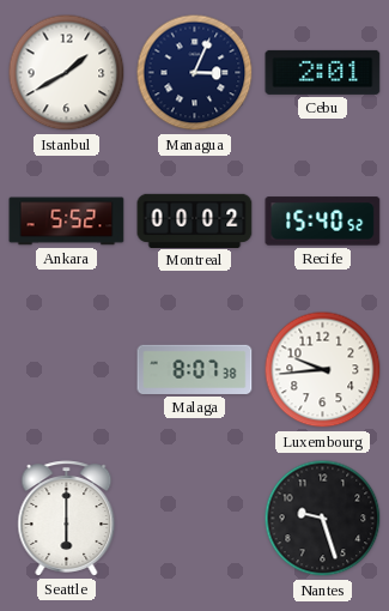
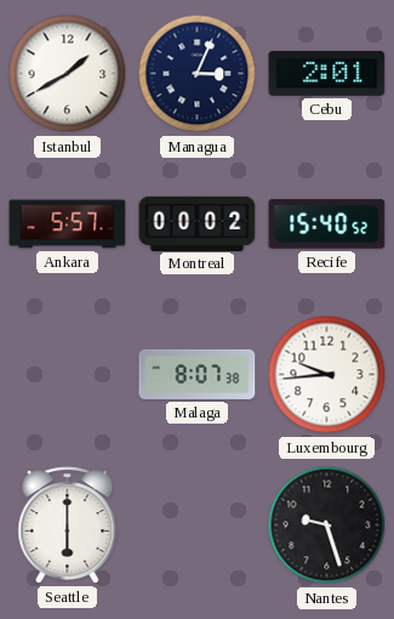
Ankara: 5:52 -> 5:57 (68, 225)
